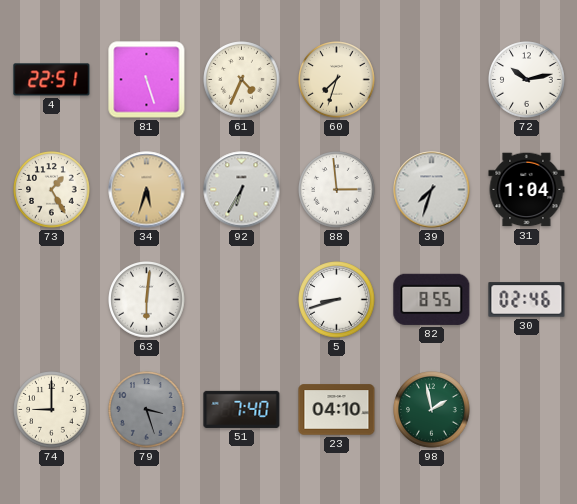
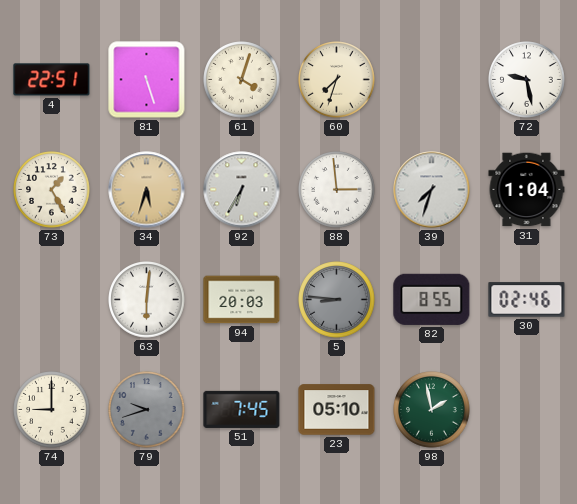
61: 4:34 -> 4:03 (242, 80)
72: 10:13 -> 9:28 (527, 80)
94: none -> 20:03 (242, 300)
5: 8:42 -> 8:46 (337, 300)
5 dial: white -> grey (337, 300)
79: 3:27 -> 9:42 (147, 410)
51: 7:40 -> 7:45 (242, 409)
23: 04:10 -> 05:10 (337, 410)
